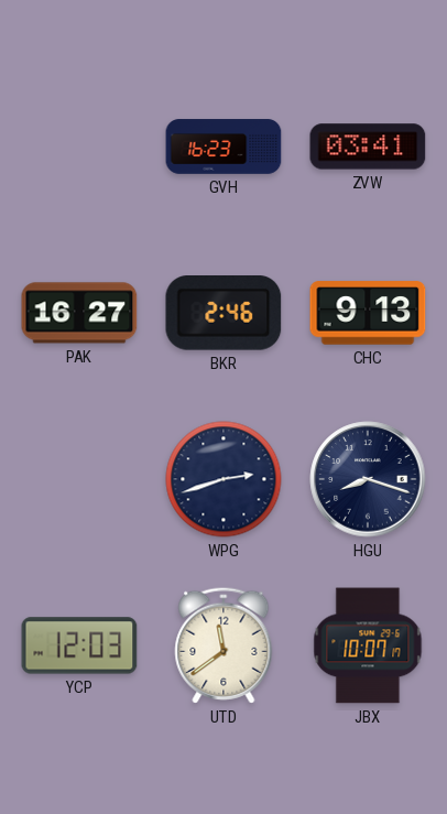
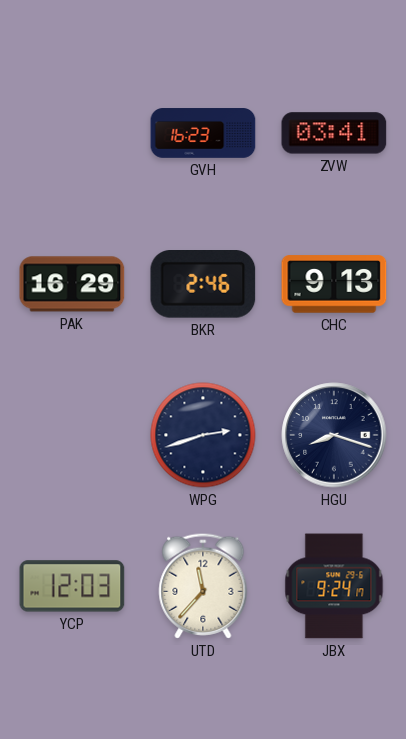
PAK: 16:27 -> 16:29 (72, 284)
UTD: 11:39 -> 11:37 (203, 586)
JBX: 10:07 -> 9:24 (334, 586)
